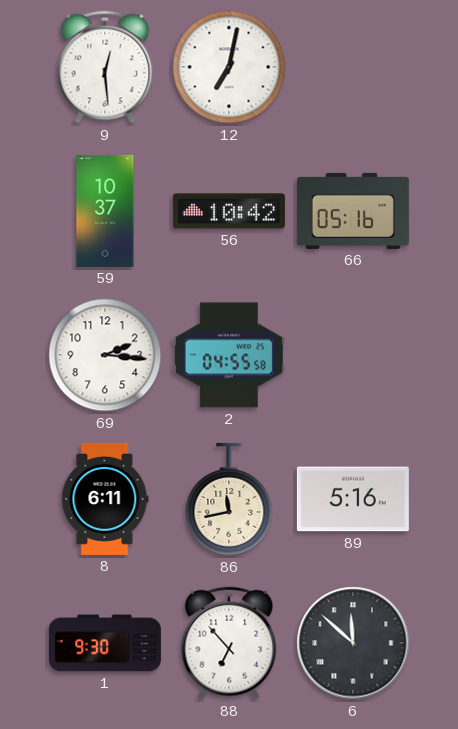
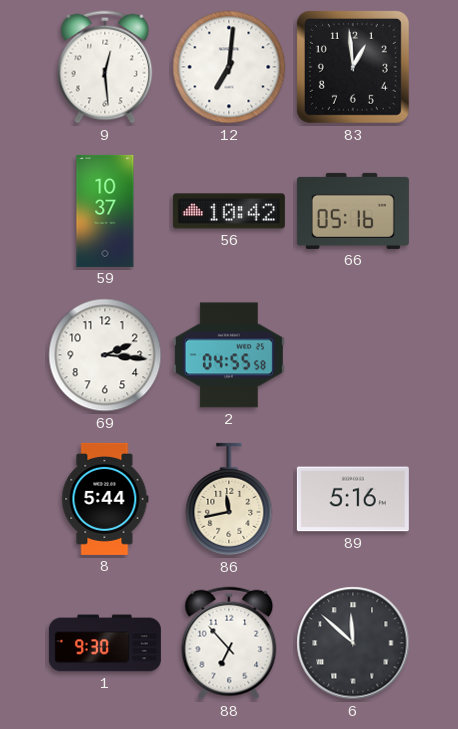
12: 7:02 -> 7:01 (229, 67)
83: none -> 12:59 (353, 67)
8: 6:11 -> 5:44 (105, 499)
